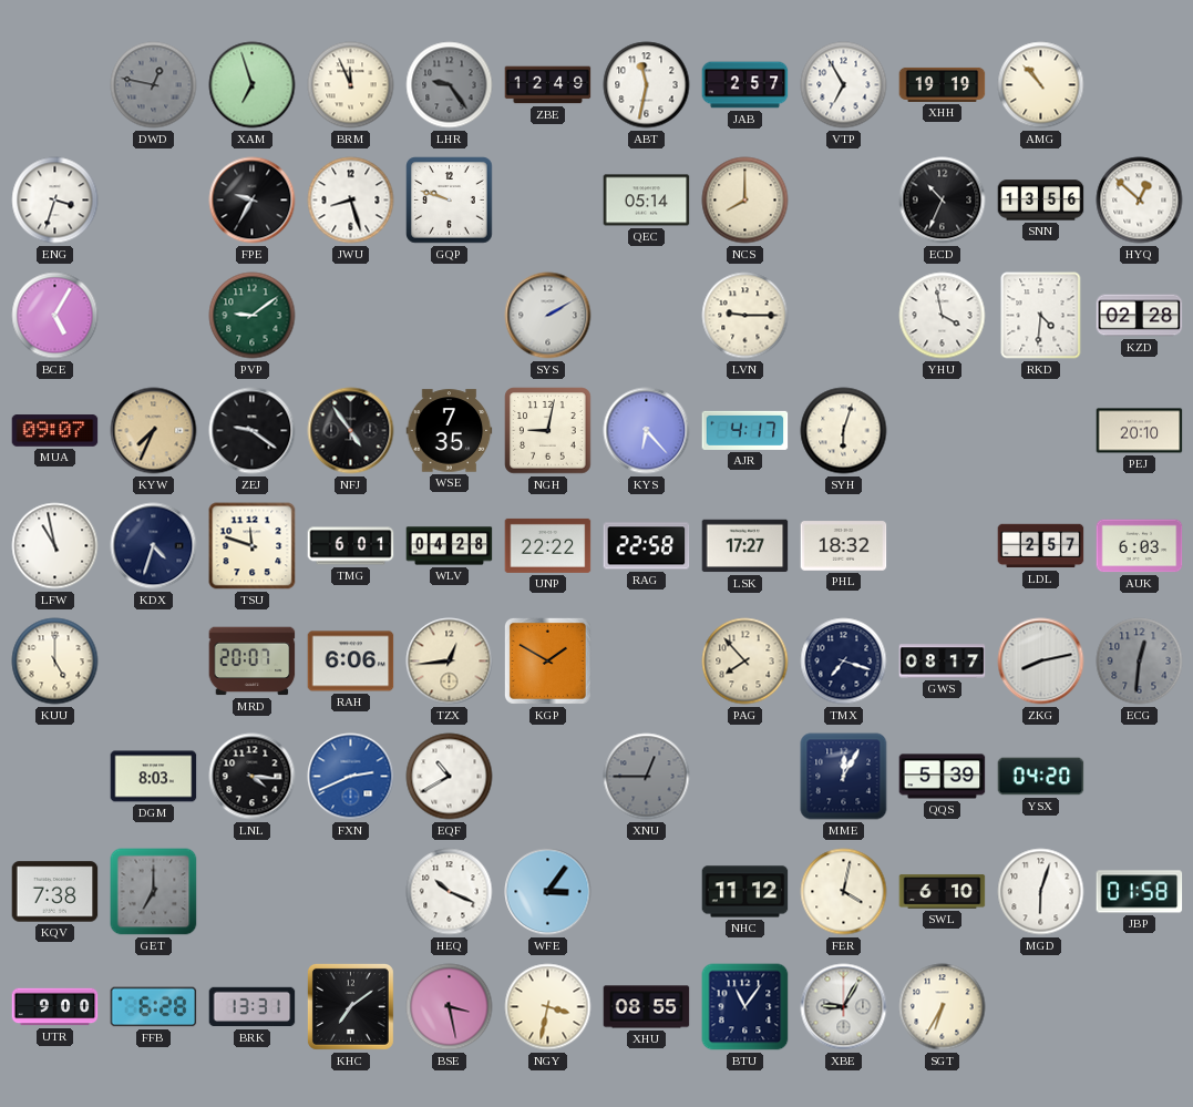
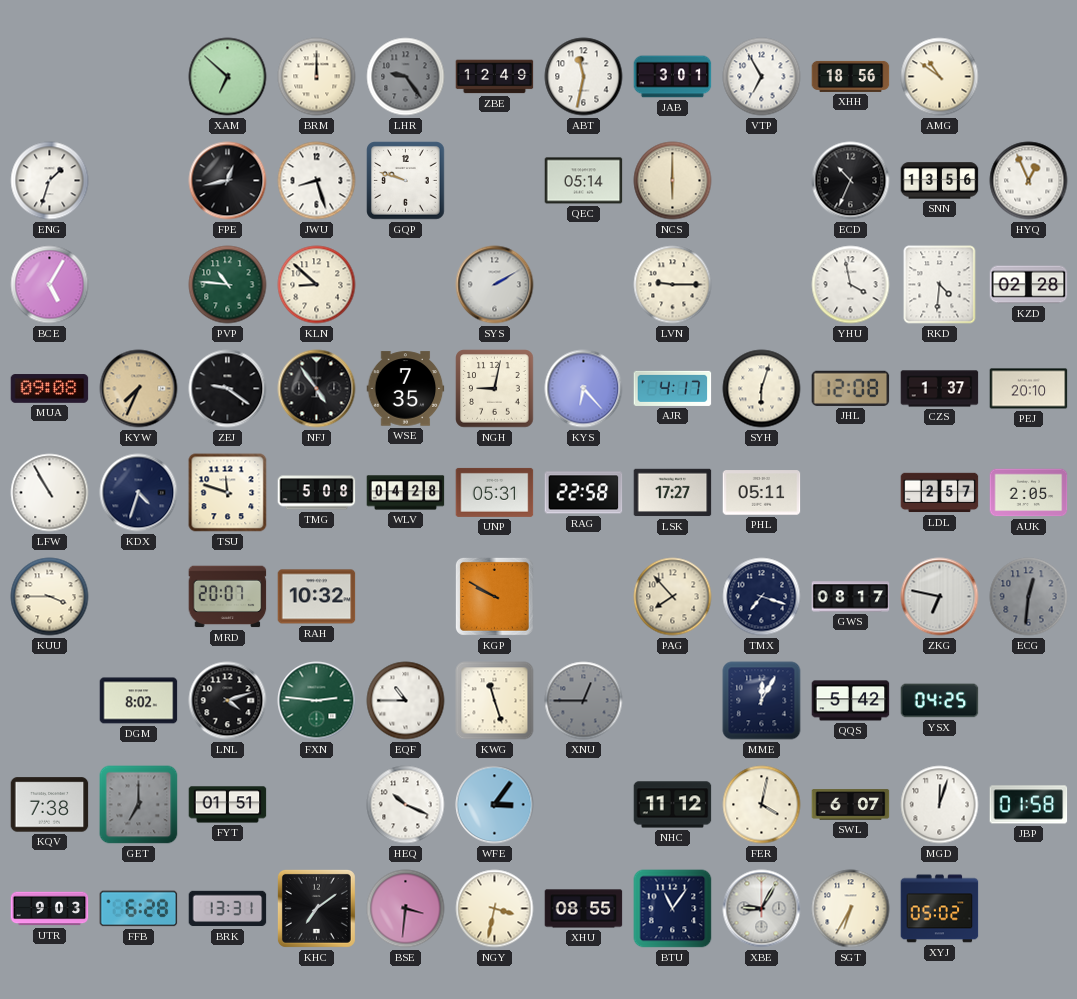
DWD: 12:47 -> none (154, 85)
XAM: 6:57 -> 6:52 (228, 77)
BRM: 11:56 -> 12:00 (317, 77)
JAB: 2:57 -> 3:01 (673, 77)
XHH: 19:19 -> 18:56 (851, 76)
AMG: 10:53 -> 10:51 (940, 77)
ENG: 3:33 -> 1:33 (50, 181)
FPE: 9:35 -> 12:43 (228, 181)
NCS: 8:00 -> 6:00 (673, 181)
HYQ: 12:52 -> 12:56 (1029, 181)
PVP: 9:09 -> 10:46 (228, 285)
KLN: none -> 8:52 (317, 285)
MUA: 09:07 -> 09:08 (50, 389)
JHL: none -> 12:08 (851, 388)
CZS: none -> 1:37 (940, 389)
LFW: 10:58 -> 10:55 (50, 493)
TMG: 6:01 -> 5:08 (317, 493)
UNP: 22:22 -> 05:31 (495, 492)
PHL: 18:32 -> 05:11 (762, 493)
AUK: 6:03 -> 2:05 (1029, 493)
KUU: 5:00 -> 3:45 (50, 597)
RAH: 6:06 -> 10:32 (317, 597)
TZX: 12:44 -> none (450, 662)
KGP: 1:50 -> 9:50 (494, 596)
ZKG: 8:13 -> 6:47 (940, 597)
DGM: 8:03 -> 8:02 (139, 701)
LNL: 4:16 -> 4:12 (228, 701)
FXN: 2:41 -> 2:46 (317, 701)
FXN dial: blue -> green (317, 701)
EQF: 10:40 -> 10:45 (406, 701)
KWG: none -> 11:27 (495, 701)
QQS: 5:39 -> 5:42 (851, 701)
YSX: 04:20 -> 04:25 (940, 701)
FYT: none -> 01:51 (228, 805)
SWL: 6:10 -> 6:07 (851, 805)
MGD: 6:03 -> 12:03 (940, 805)
UTR: 9:00 -> 9:03 (50, 909)
BSE: 3:28 -> 3:31 (406, 909)
XYJ: none -> 05:02 (940, 909)
